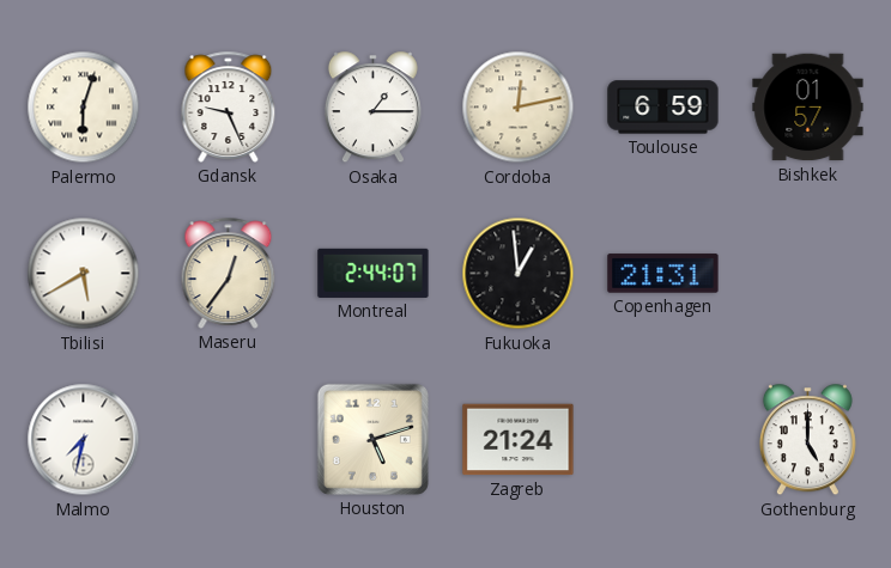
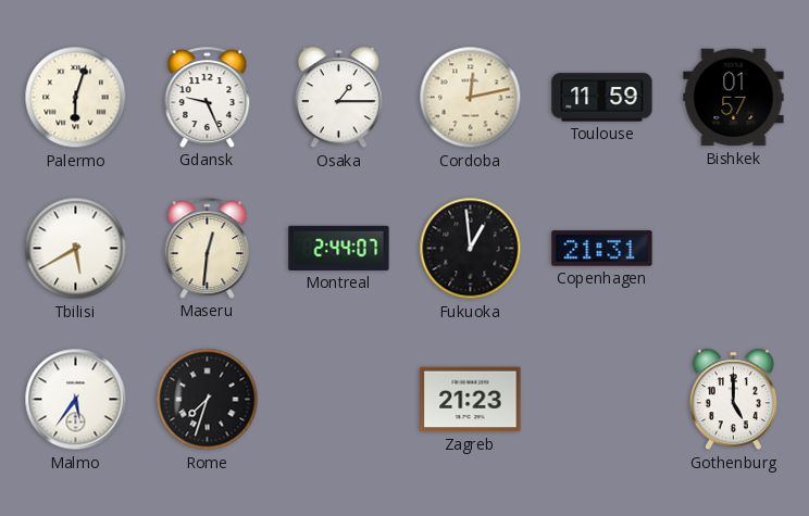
Toulouse: 6:59 -> 11:59 (602, 98)
Maseru: 12:36 -> 12:31 (208, 248)
Malmo: 7:32 -> 5:36 (76, 400)
Rome: none -> 7:33 (208, 400)
Houston: 5:12 -> none (372, 439)
Zagreb: 21:24 -> 21:23 (471, 400)
